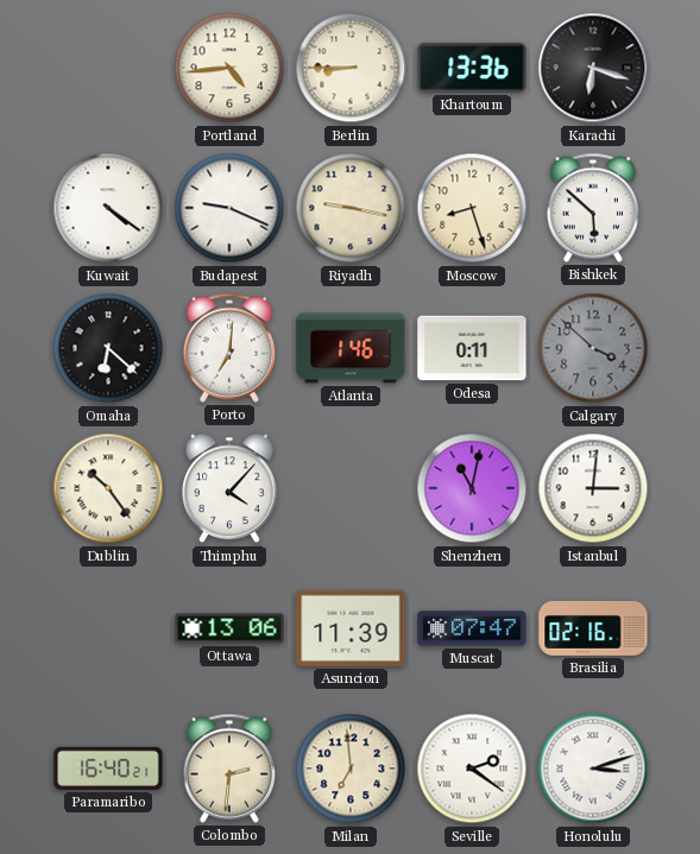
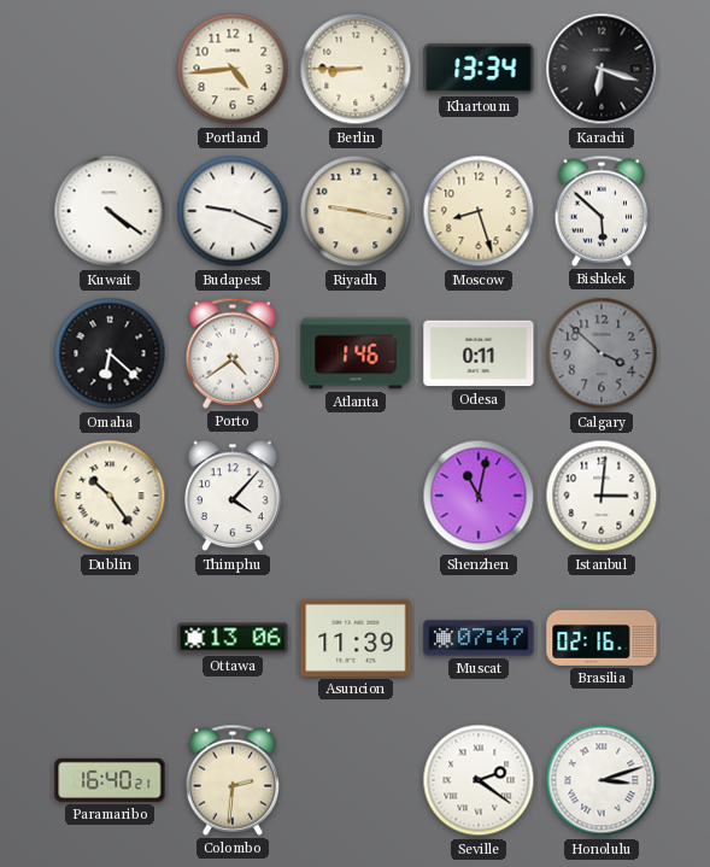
Khartoum: 13:36 -> 13:34 (479, 69)
Porto: 7:01 -> 4:39 (231, 353)
Milan: 6:59 -> none (351, 768)
